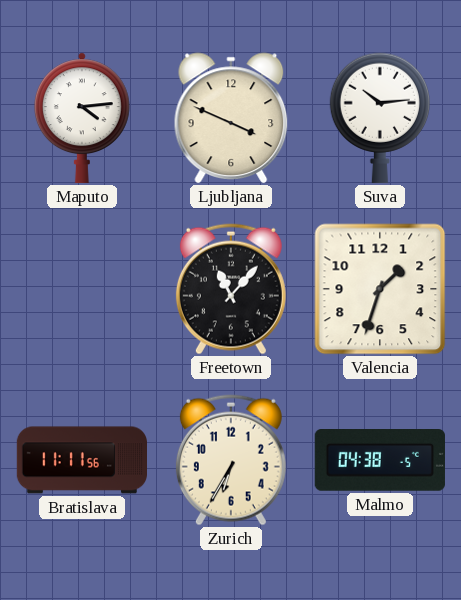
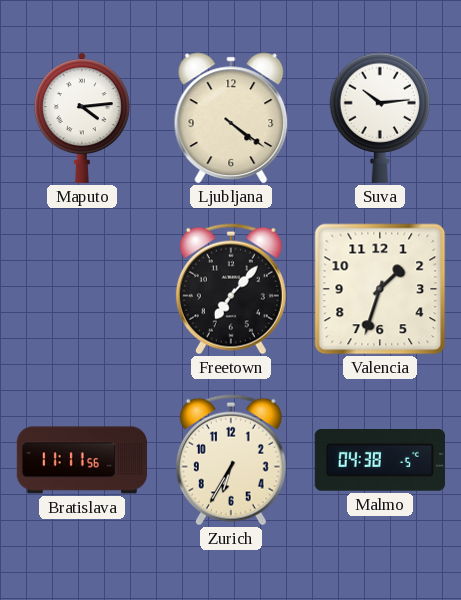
Ljubljana: 3:49 -> 4:21 (231, 118)
Freetown: 11:07 -> 7:07 (231, 289)
